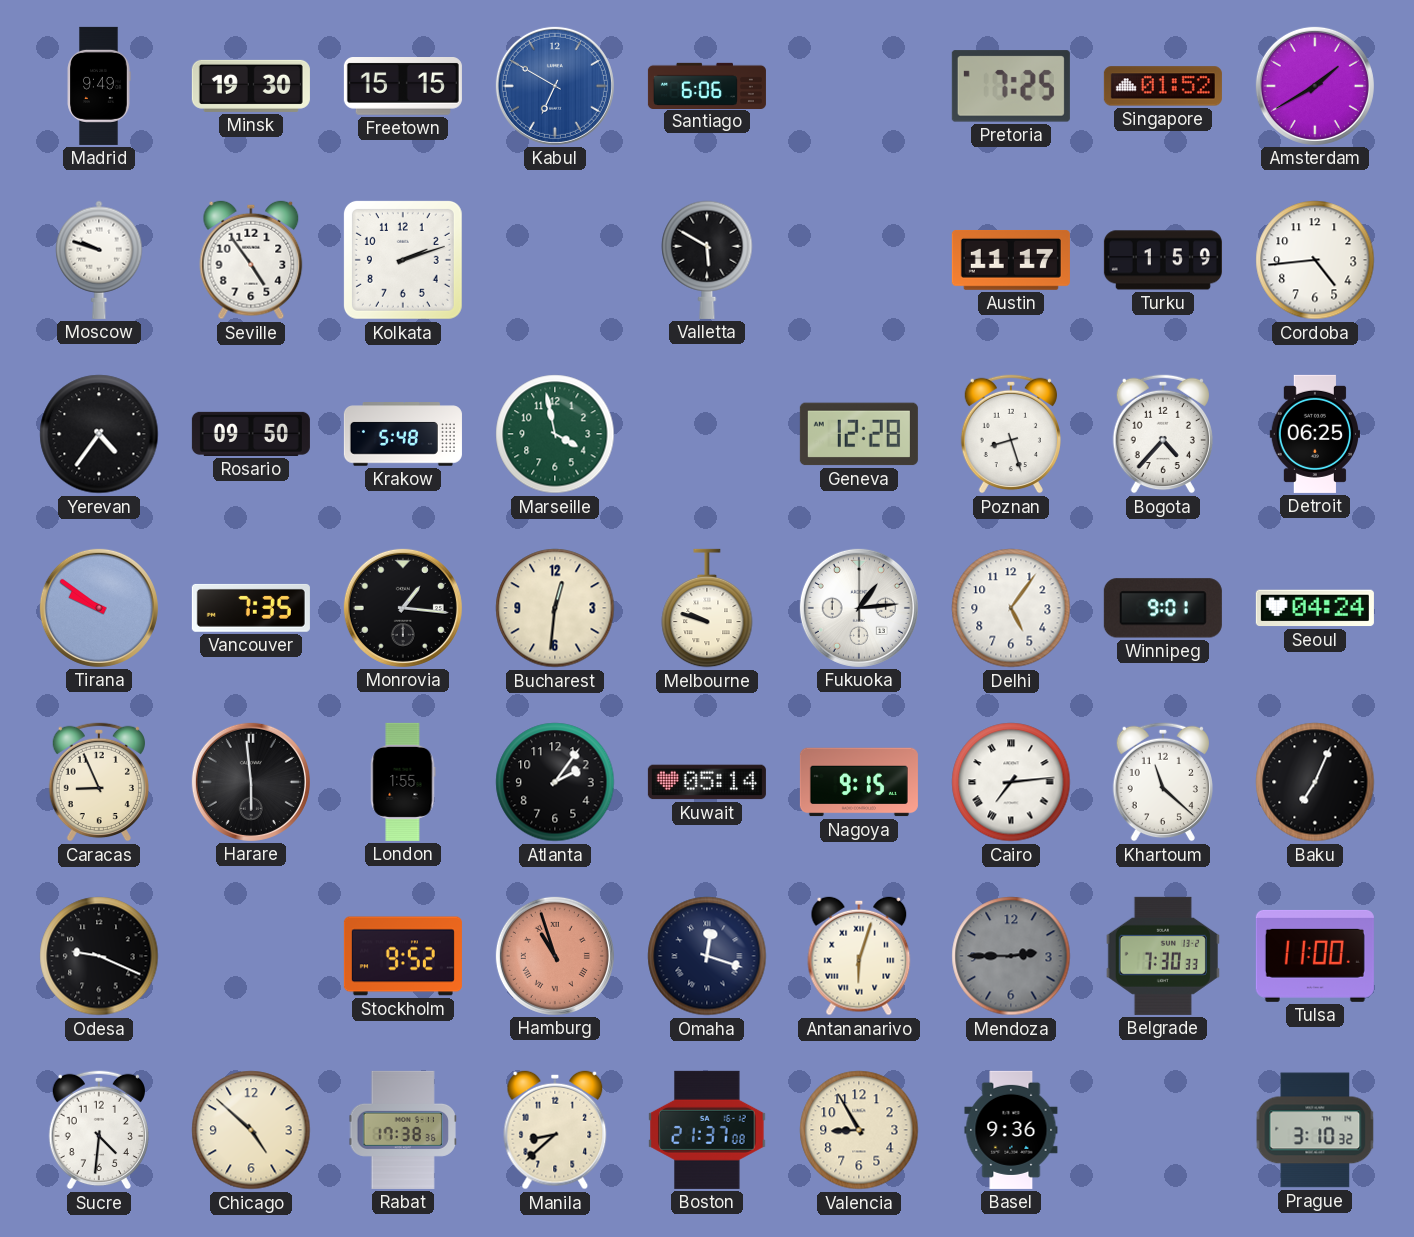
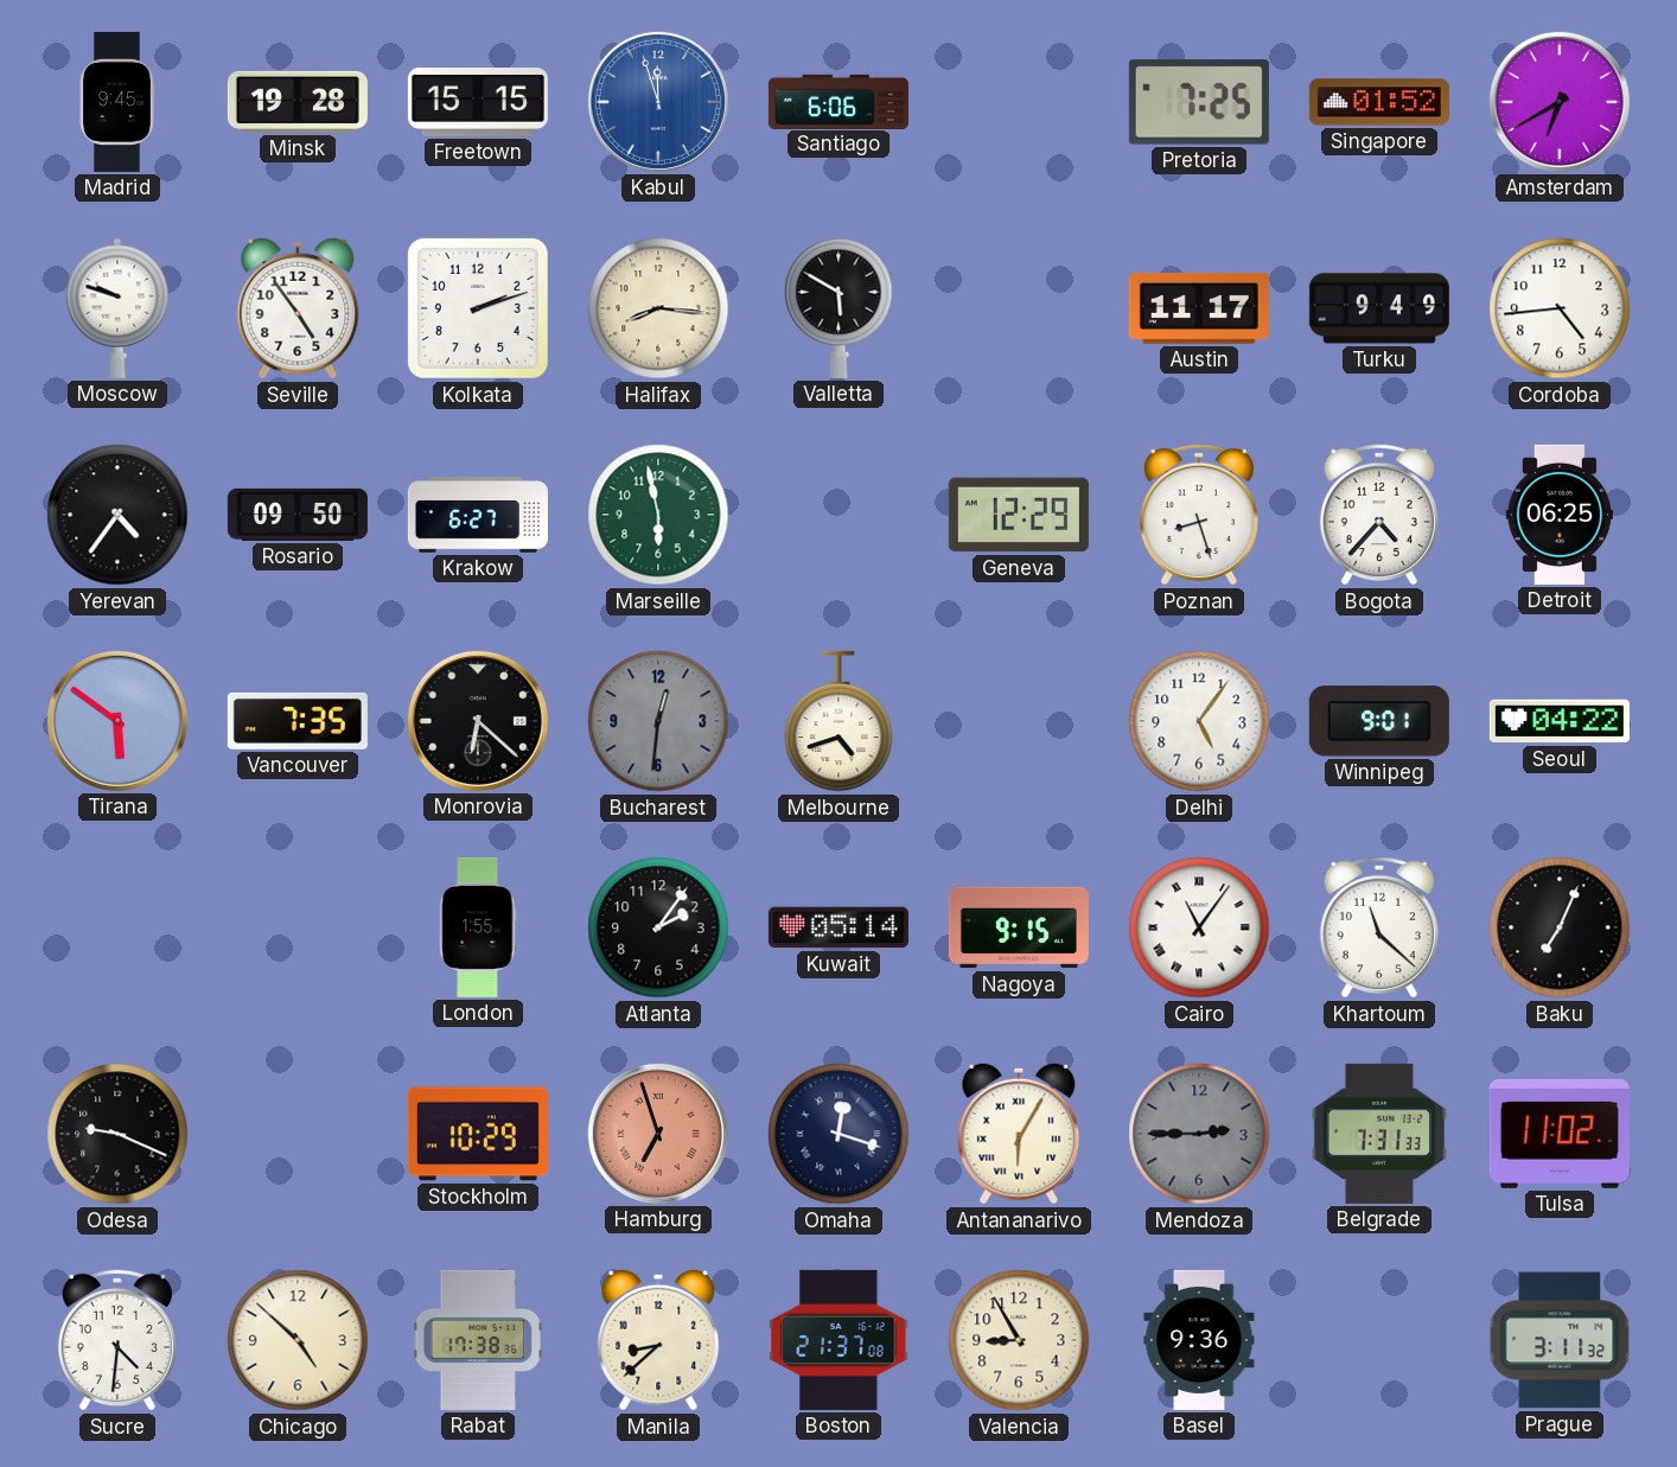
Madrid: 9:49 -> 9:45 (117, 102)
Minsk: 19:30 -> 19:28 (298, 102)
Kabul: 6:50 -> 11:57 (658, 102)
Amsterdam: 1:40 -> 6:40 (1560, 102)
Halifax: none -> 8:16 (658, 308)
Turku: 1:59 -> 9:49 (1379, 308)
Krakow: 5:48 -> 6:27 (478, 515)
Marseille: 3:58 -> 5:58 (658, 515)
Geneva: 12:28 -> 12:29 (1019, 515)
Tirana: 9:51 -> 5:51 (117, 721)
Monrovia: 1:16 -> 6:22 (478, 721)
Bucharest dial: cream -> grey (658, 721)
Melbourne: 9:48 -> 4:42 (838, 721)
Fukuoka: 1:14 -> none (859, 608)
Seoul: 04:24 -> 04:22 (1560, 721)
Caracas: 8:56 -> none (99, 782)
Harare: 5:59 -> none (251, 782)
Cairo: 7:14 -> 11:06 (1199, 927)
Stockholm: 9:52 -> 10:29 (478, 1134)
Hamburg: 10:57 -> 6:57 (658, 1134)
Antananarivo: 6:03 -> 6:05 (1019, 1134)
Belgrade: 7:30 -> 7:31 (1379, 1134)
Tulsa: 11:00 -> 11:02 (1560, 1134)
Prague: 3:10 -> 3:11 (1560, 1340)
